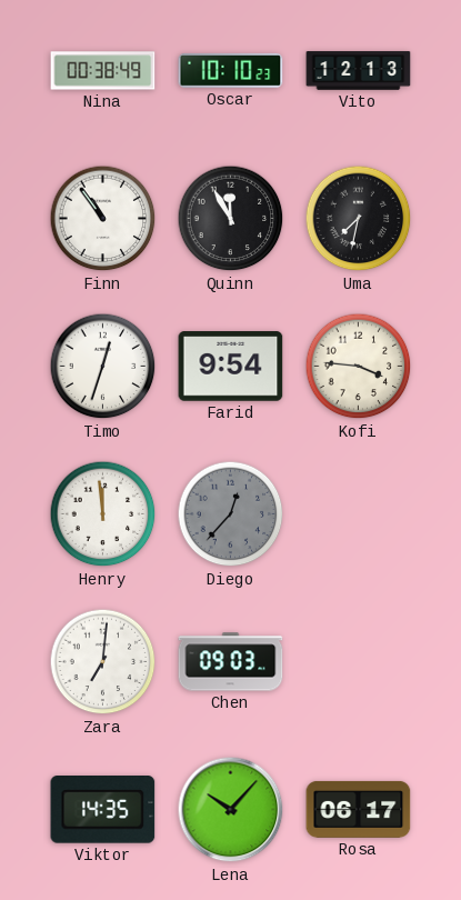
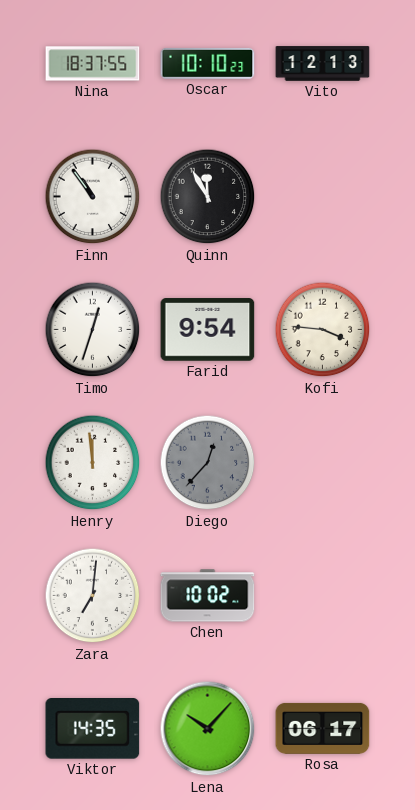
Nina: 00:38 -> 18:37 (93, 64)
Uma: 7:32 -> none (359, 219)
Chen: 09:03 -> 10:02 (208, 596)
